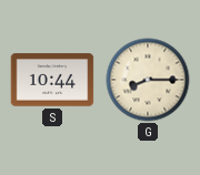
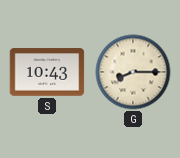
S: 10:44 -> 10:43 (47, 72)
